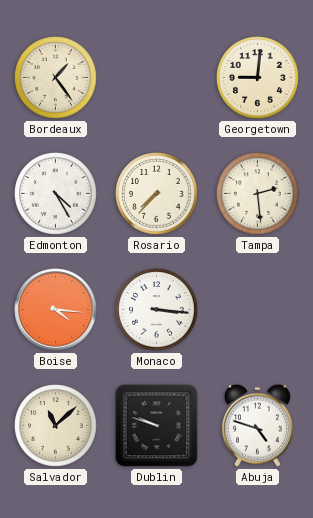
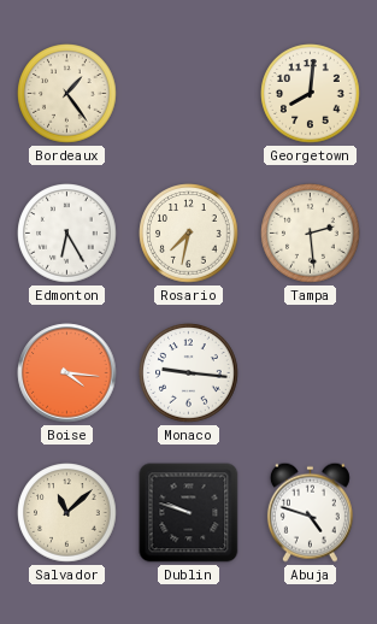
Georgetown: 9:01 -> 8:01 (311, 94)
Edmonton: 4:25 -> 6:25 (67, 234)
Rosario: 7:37 -> 7:32 (189, 234)
Monaco: 3:16 -> 9:16 (189, 373)
